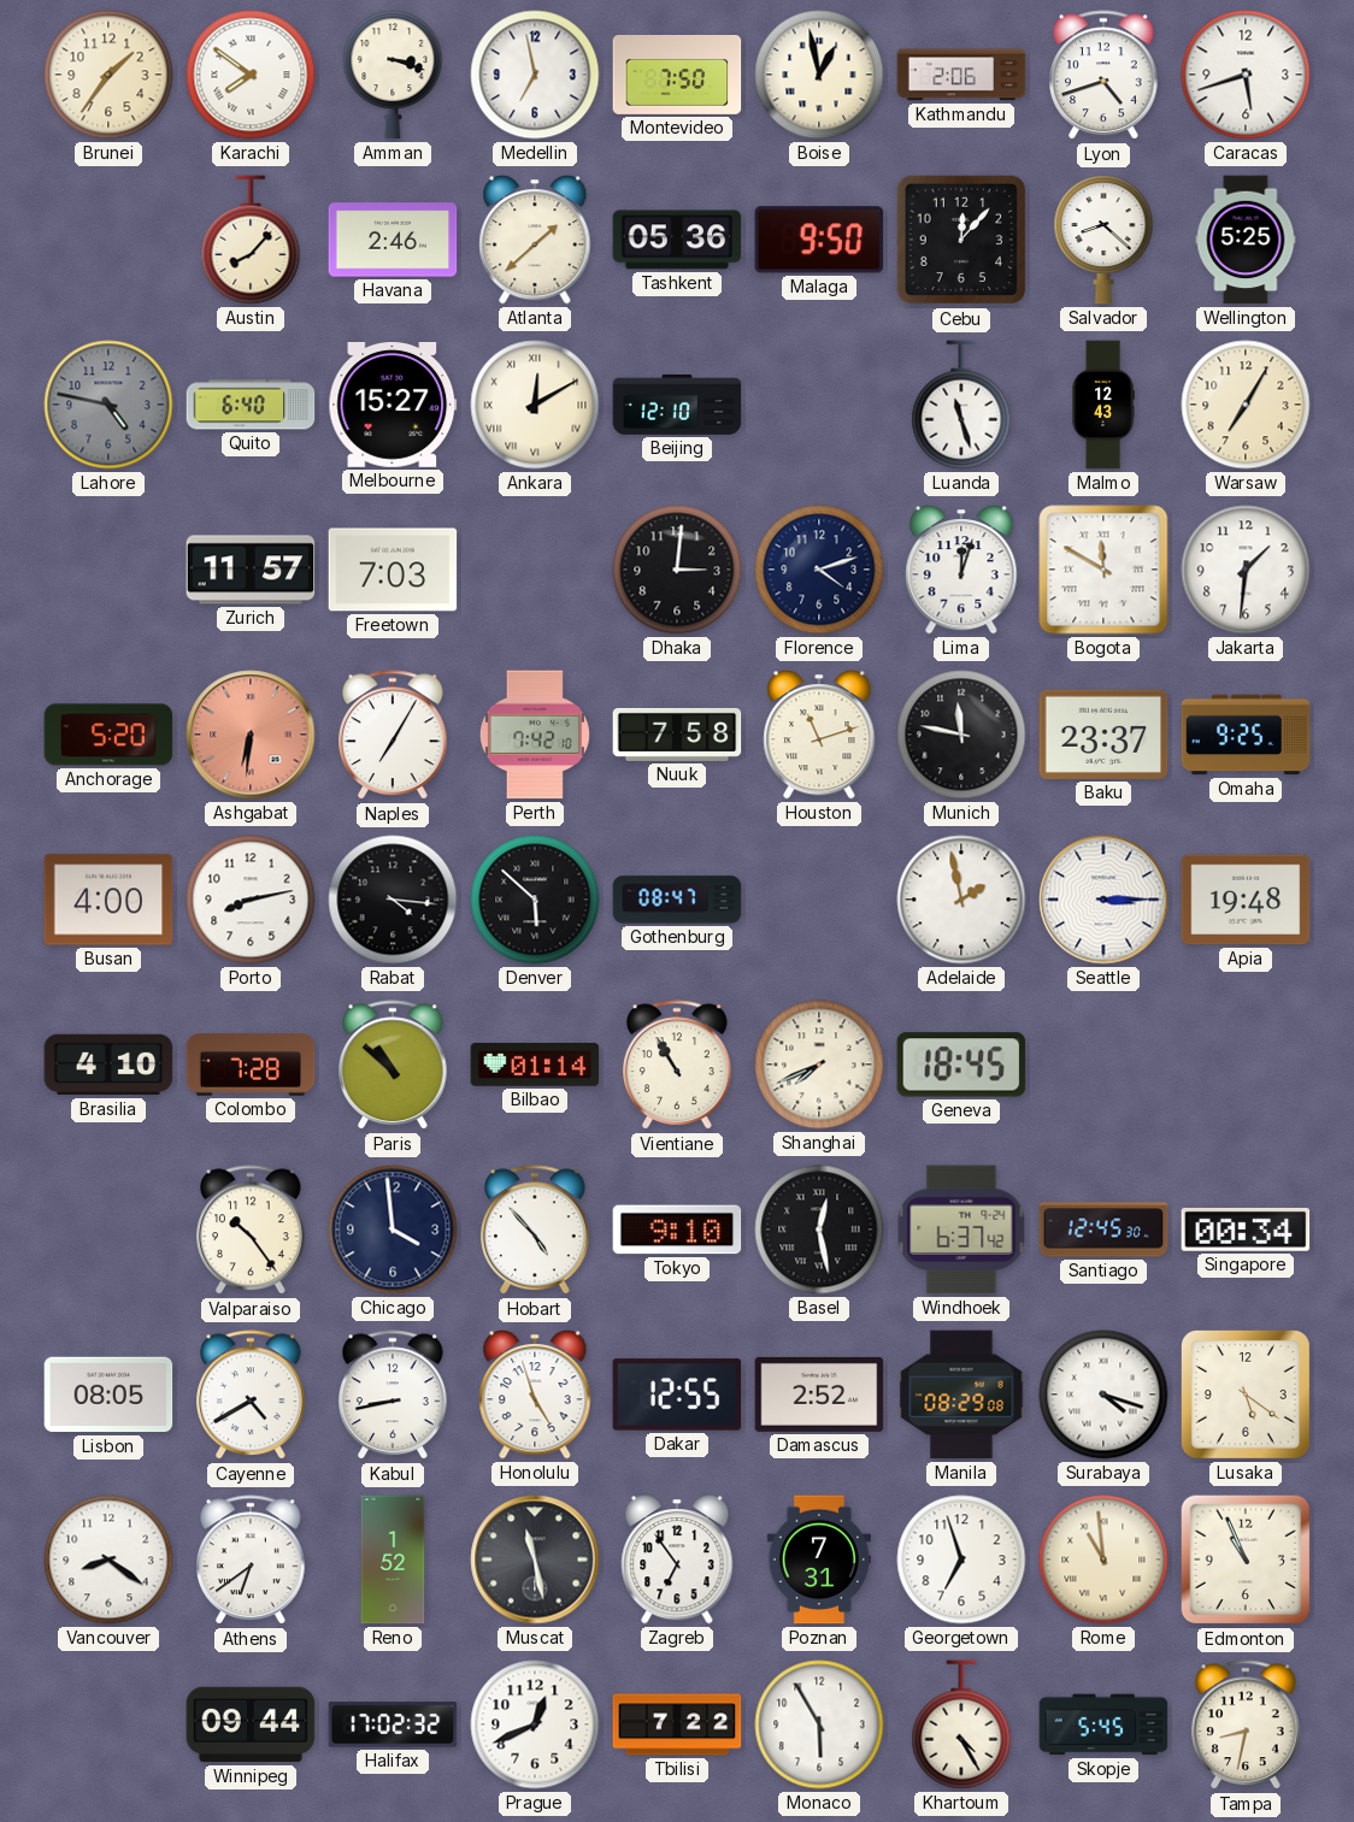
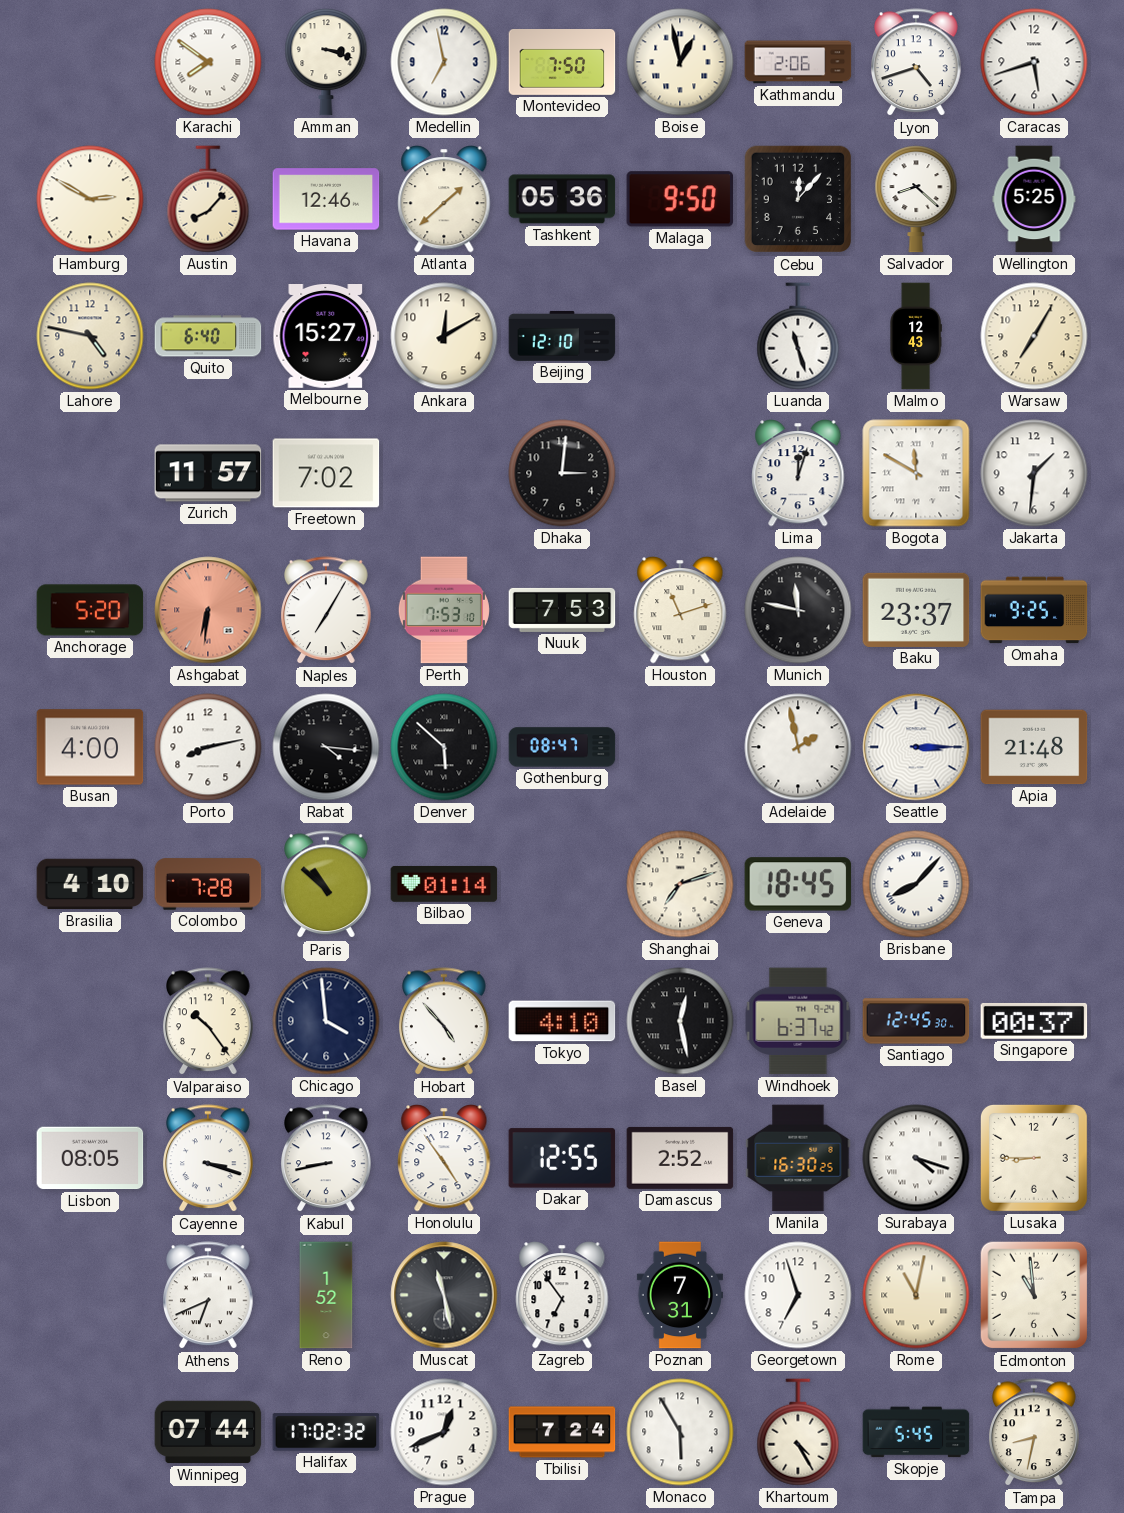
Brunei: 1:36 -> none (108, 75)
Hamburg: none -> 2:50 (90, 199)
Havana: 2:46 -> 12:46 (326, 199)
Lahore dial: grey -> cream (90, 336)
Ankara numerals: Roman -> Arabic (444, 336)
Freetown: 7:03 -> 7:02 (326, 473)
Florence: 4:12 -> none (819, 570)
Perth: 7:42 -> 7:53 (444, 610)
Nuuk: 7:58 -> 7:53 (562, 610)
Apia: 19:48 -> 21:48 (1034, 747)
Vientiane: 10:55 -> none (678, 1066)
Shanghai: 7:41 -> 7:12 (680, 884)
Brisbane: none -> 8:07 (916, 884)
Tokyo: 9:10 -> 4:10 (562, 1021)
Singapore: 00:34 -> 00:37 (1034, 1021)
Cayenne: 4:40 -> 3:18 (209, 1159)
Honolulu: 4:57 -> 4:54 (444, 1159)
Manila: 08:29 -> 16:30 (798, 1158)
Lusaka: 5:21 -> 8:45 (1034, 1158)
Vancouver: 8:21 -> none (108, 1559)
Athens: 6:39 -> 6:41 (209, 1296)
Rome: 10:59 -> 11:02 (916, 1295)
Edmonton: 10:56 -> 10:59 (1034, 1295)
Winnipeg: 09:44 -> 07:44 (208, 1432)
Tbilisi: 7:22 -> 7:24 (562, 1432)
